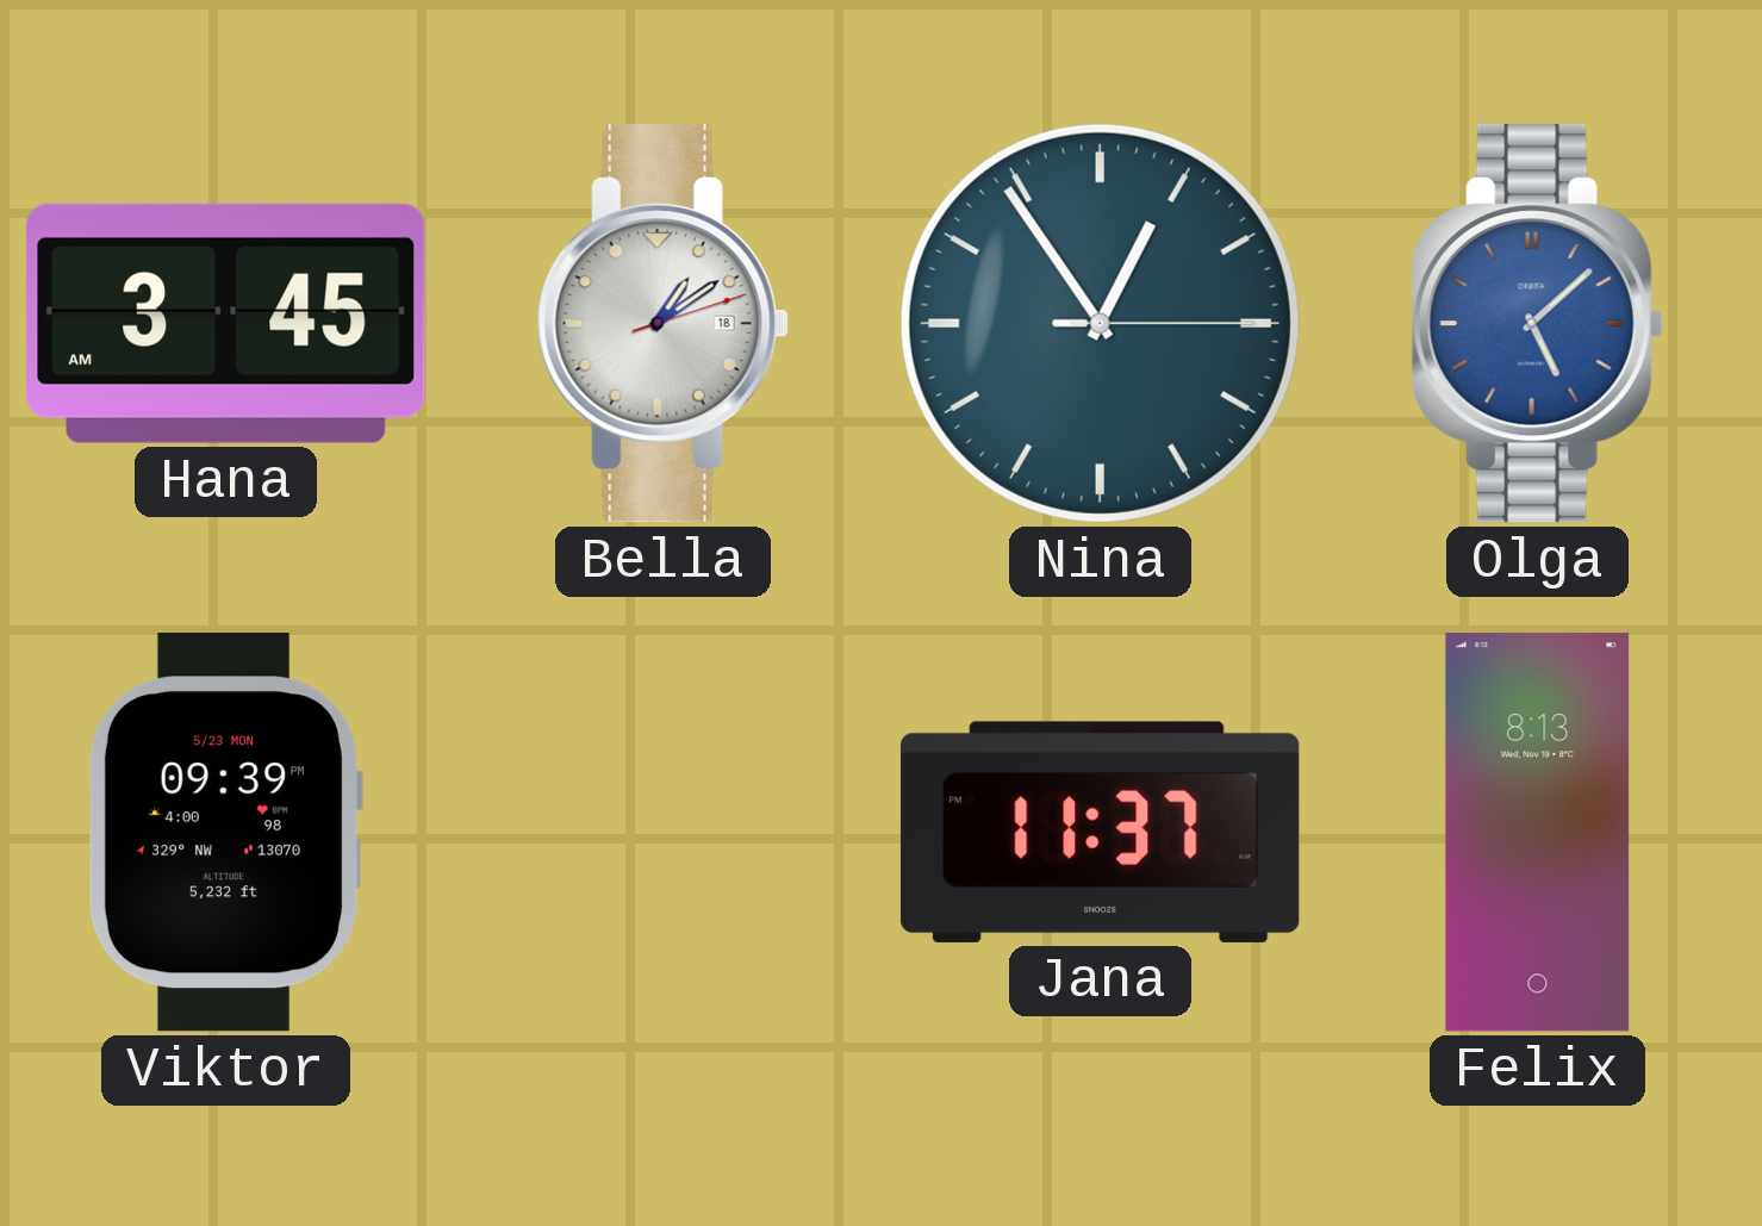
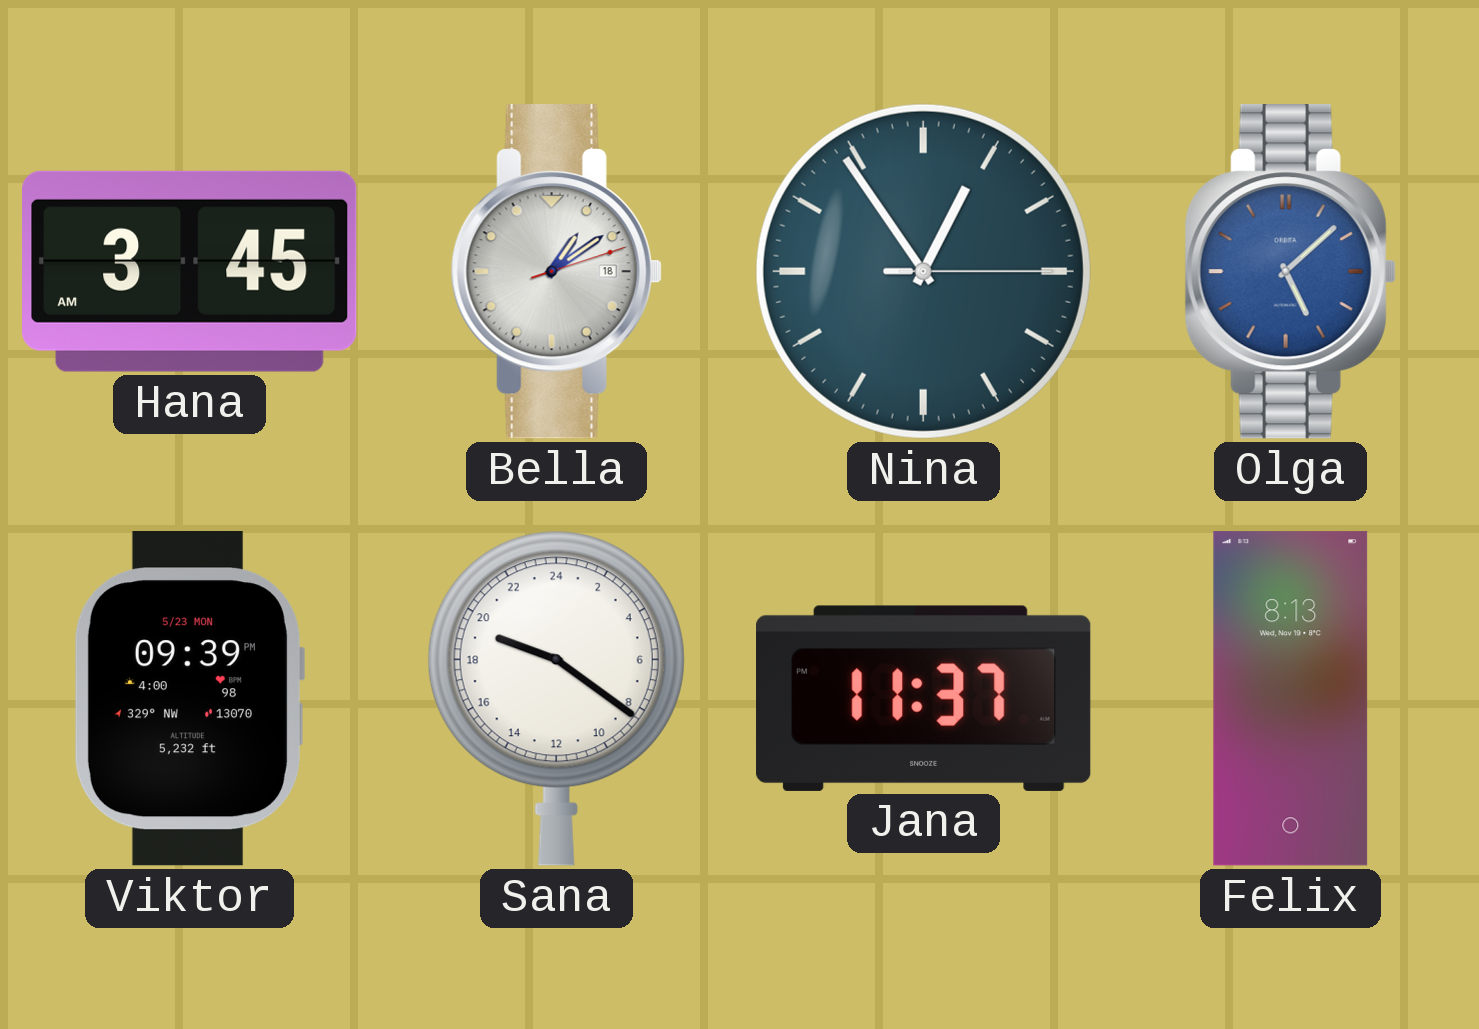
Sana: none -> 19:21 (556, 698)
